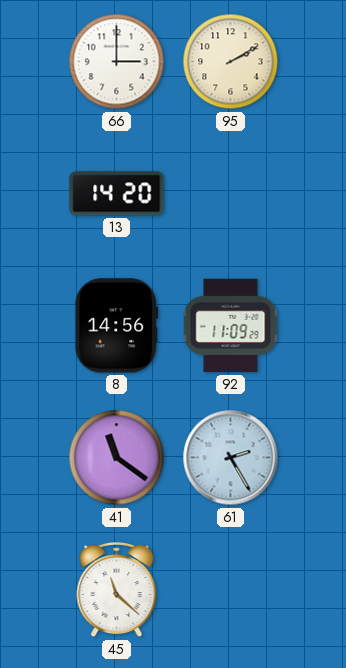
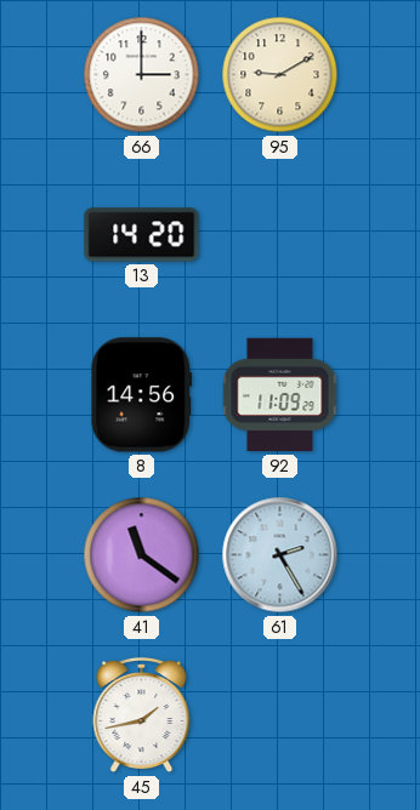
95: 2:10 -> 9:10 (280, 75)
45: 11:22 -> 1:43 (142, 717)
